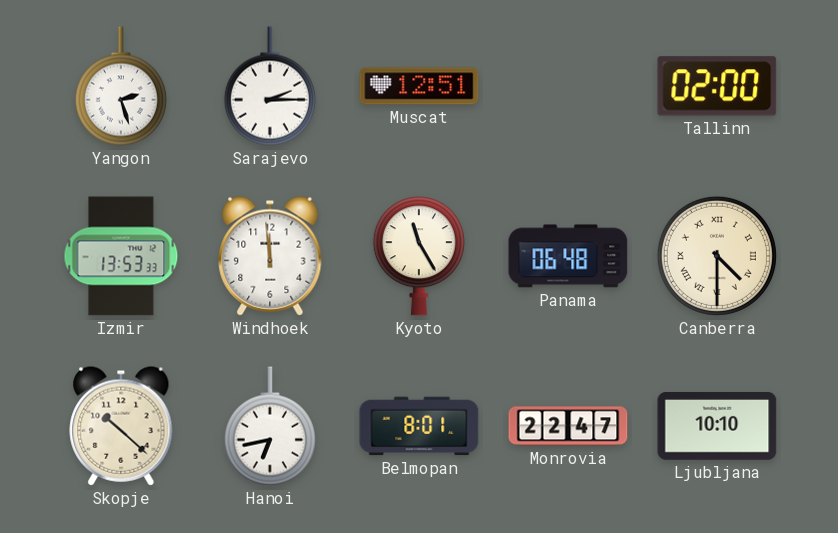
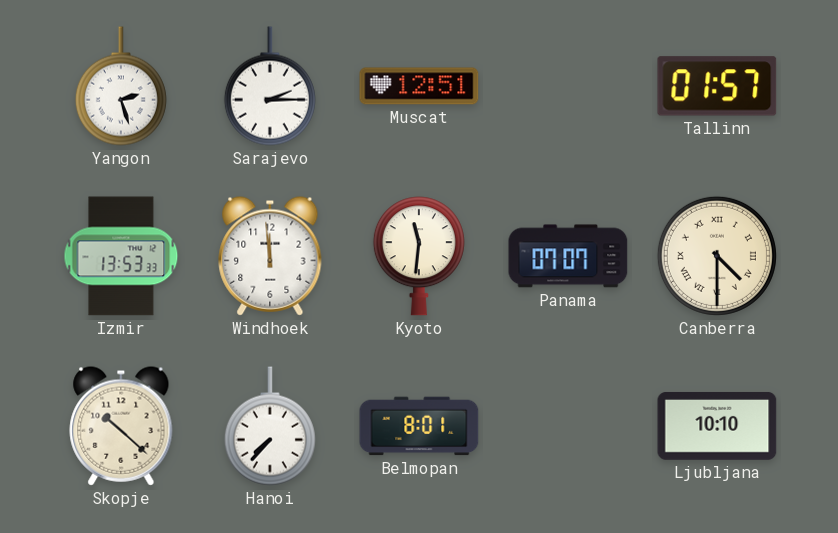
Tallinn: 02:00 -> 01:57 (717, 86)
Kyoto: 11:25 -> 11:31 (419, 256)
Panama: 06:48 -> 07:07 (568, 256)
Hanoi: 6:43 -> 7:37 (270, 426)
Monrovia: 22:47 -> none (568, 426)
